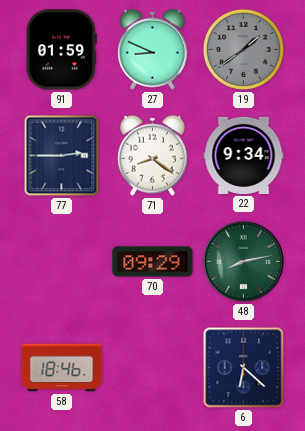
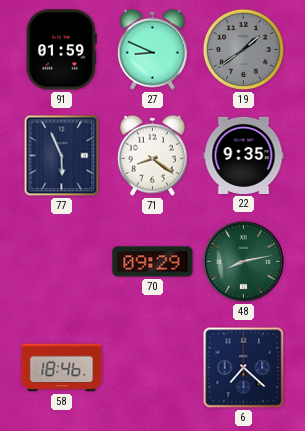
77: 2:45 -> 5:56 (62, 156)
22: 9:34 -> 9:35 (244, 155)
6: 6:22 -> 7:22 (244, 368)
